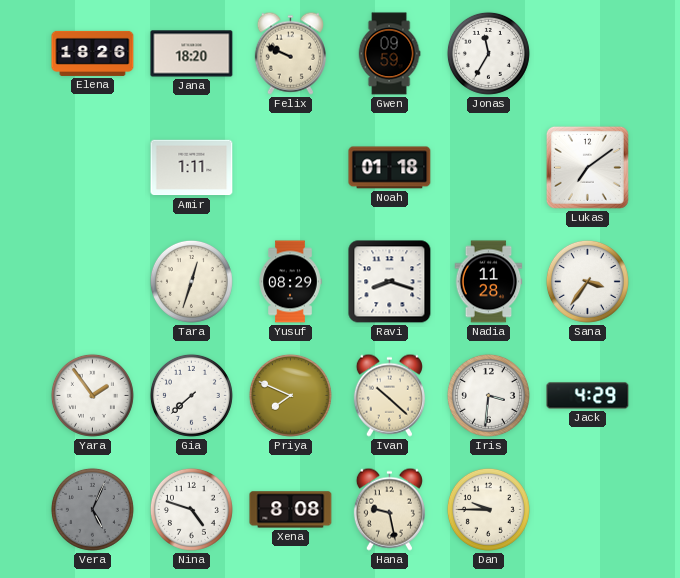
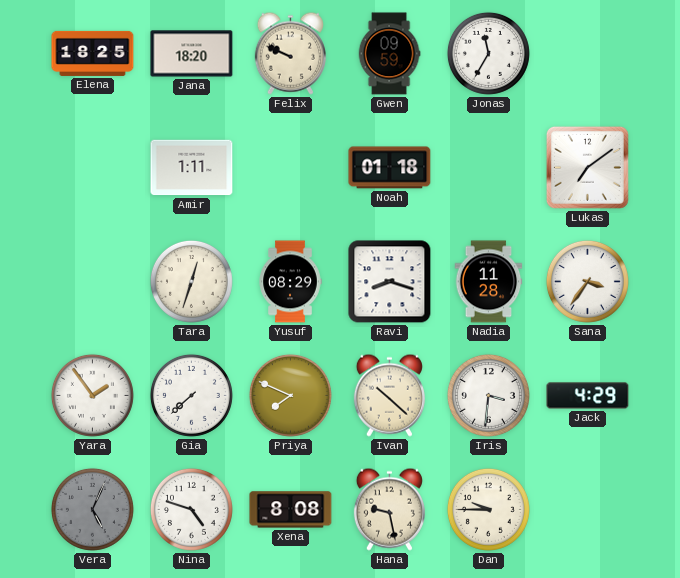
Elena: 18:26 -> 18:25 (93, 53)
